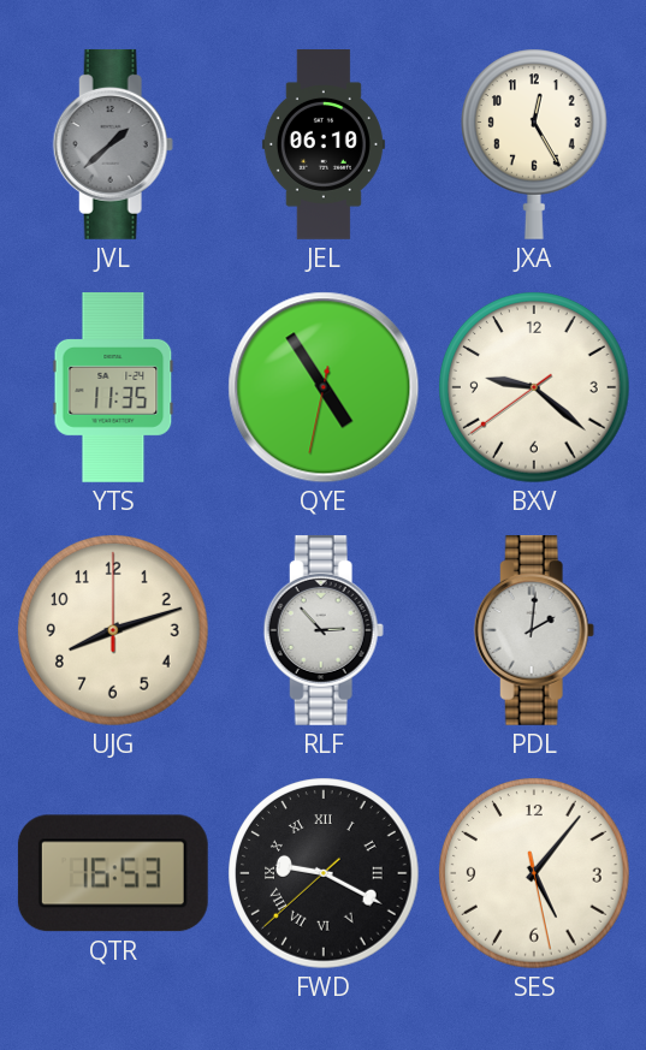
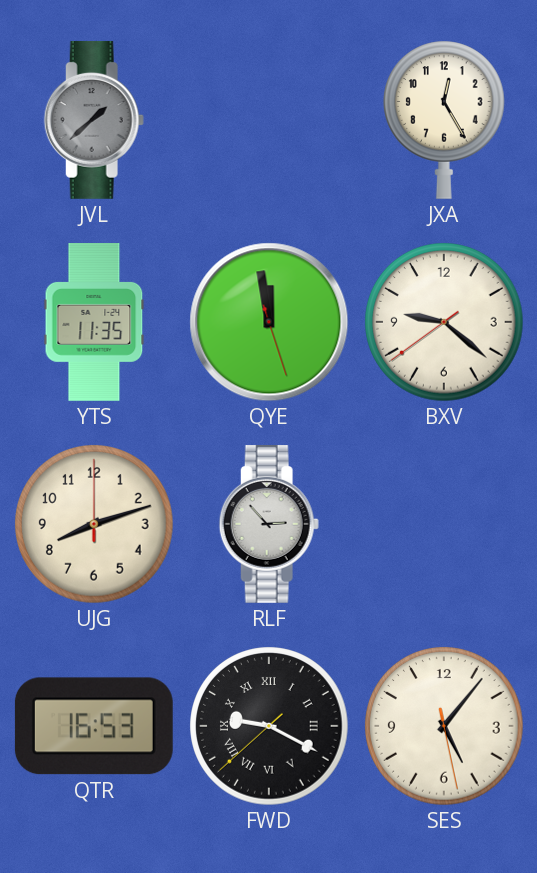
JEL: 06:10 -> none (324, 146)
QYE: 4:54 -> 11:58 (269, 322)
PDL: 2:01 -> none (534, 630)
